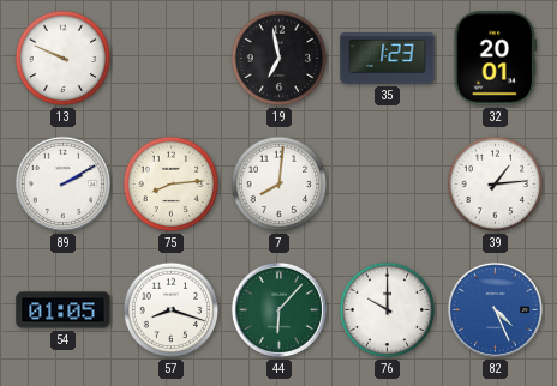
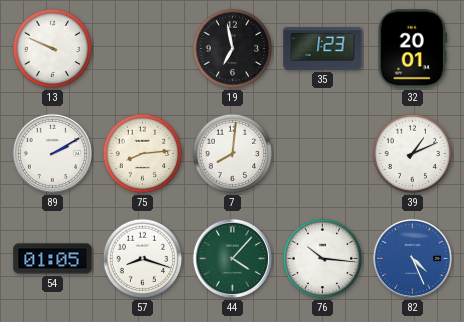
39: 1:14 -> 1:11 (413, 154)
44: 6:07 -> 4:07 (232, 258)
76: 10:00 -> 10:16 (323, 259)
